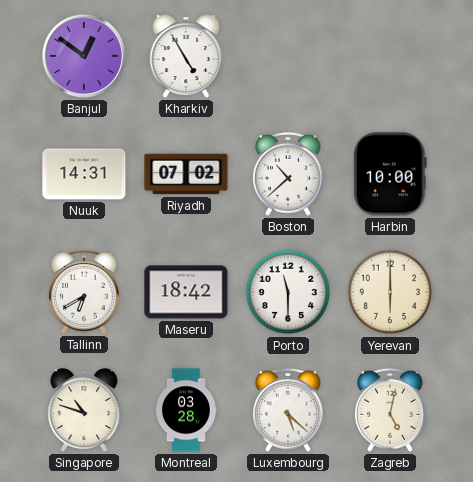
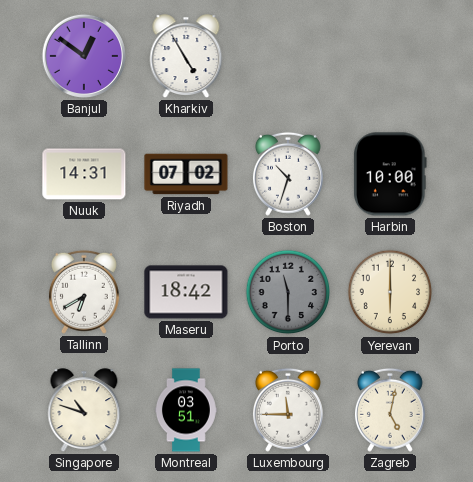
Boston: 10:38 -> 10:33 (288, 174)
Porto dial: white -> grey (288, 292)
Montreal: 03:28 -> 03:51 (187, 410)
Luxembourg: 5:22 -> 11:45 (288, 410)
